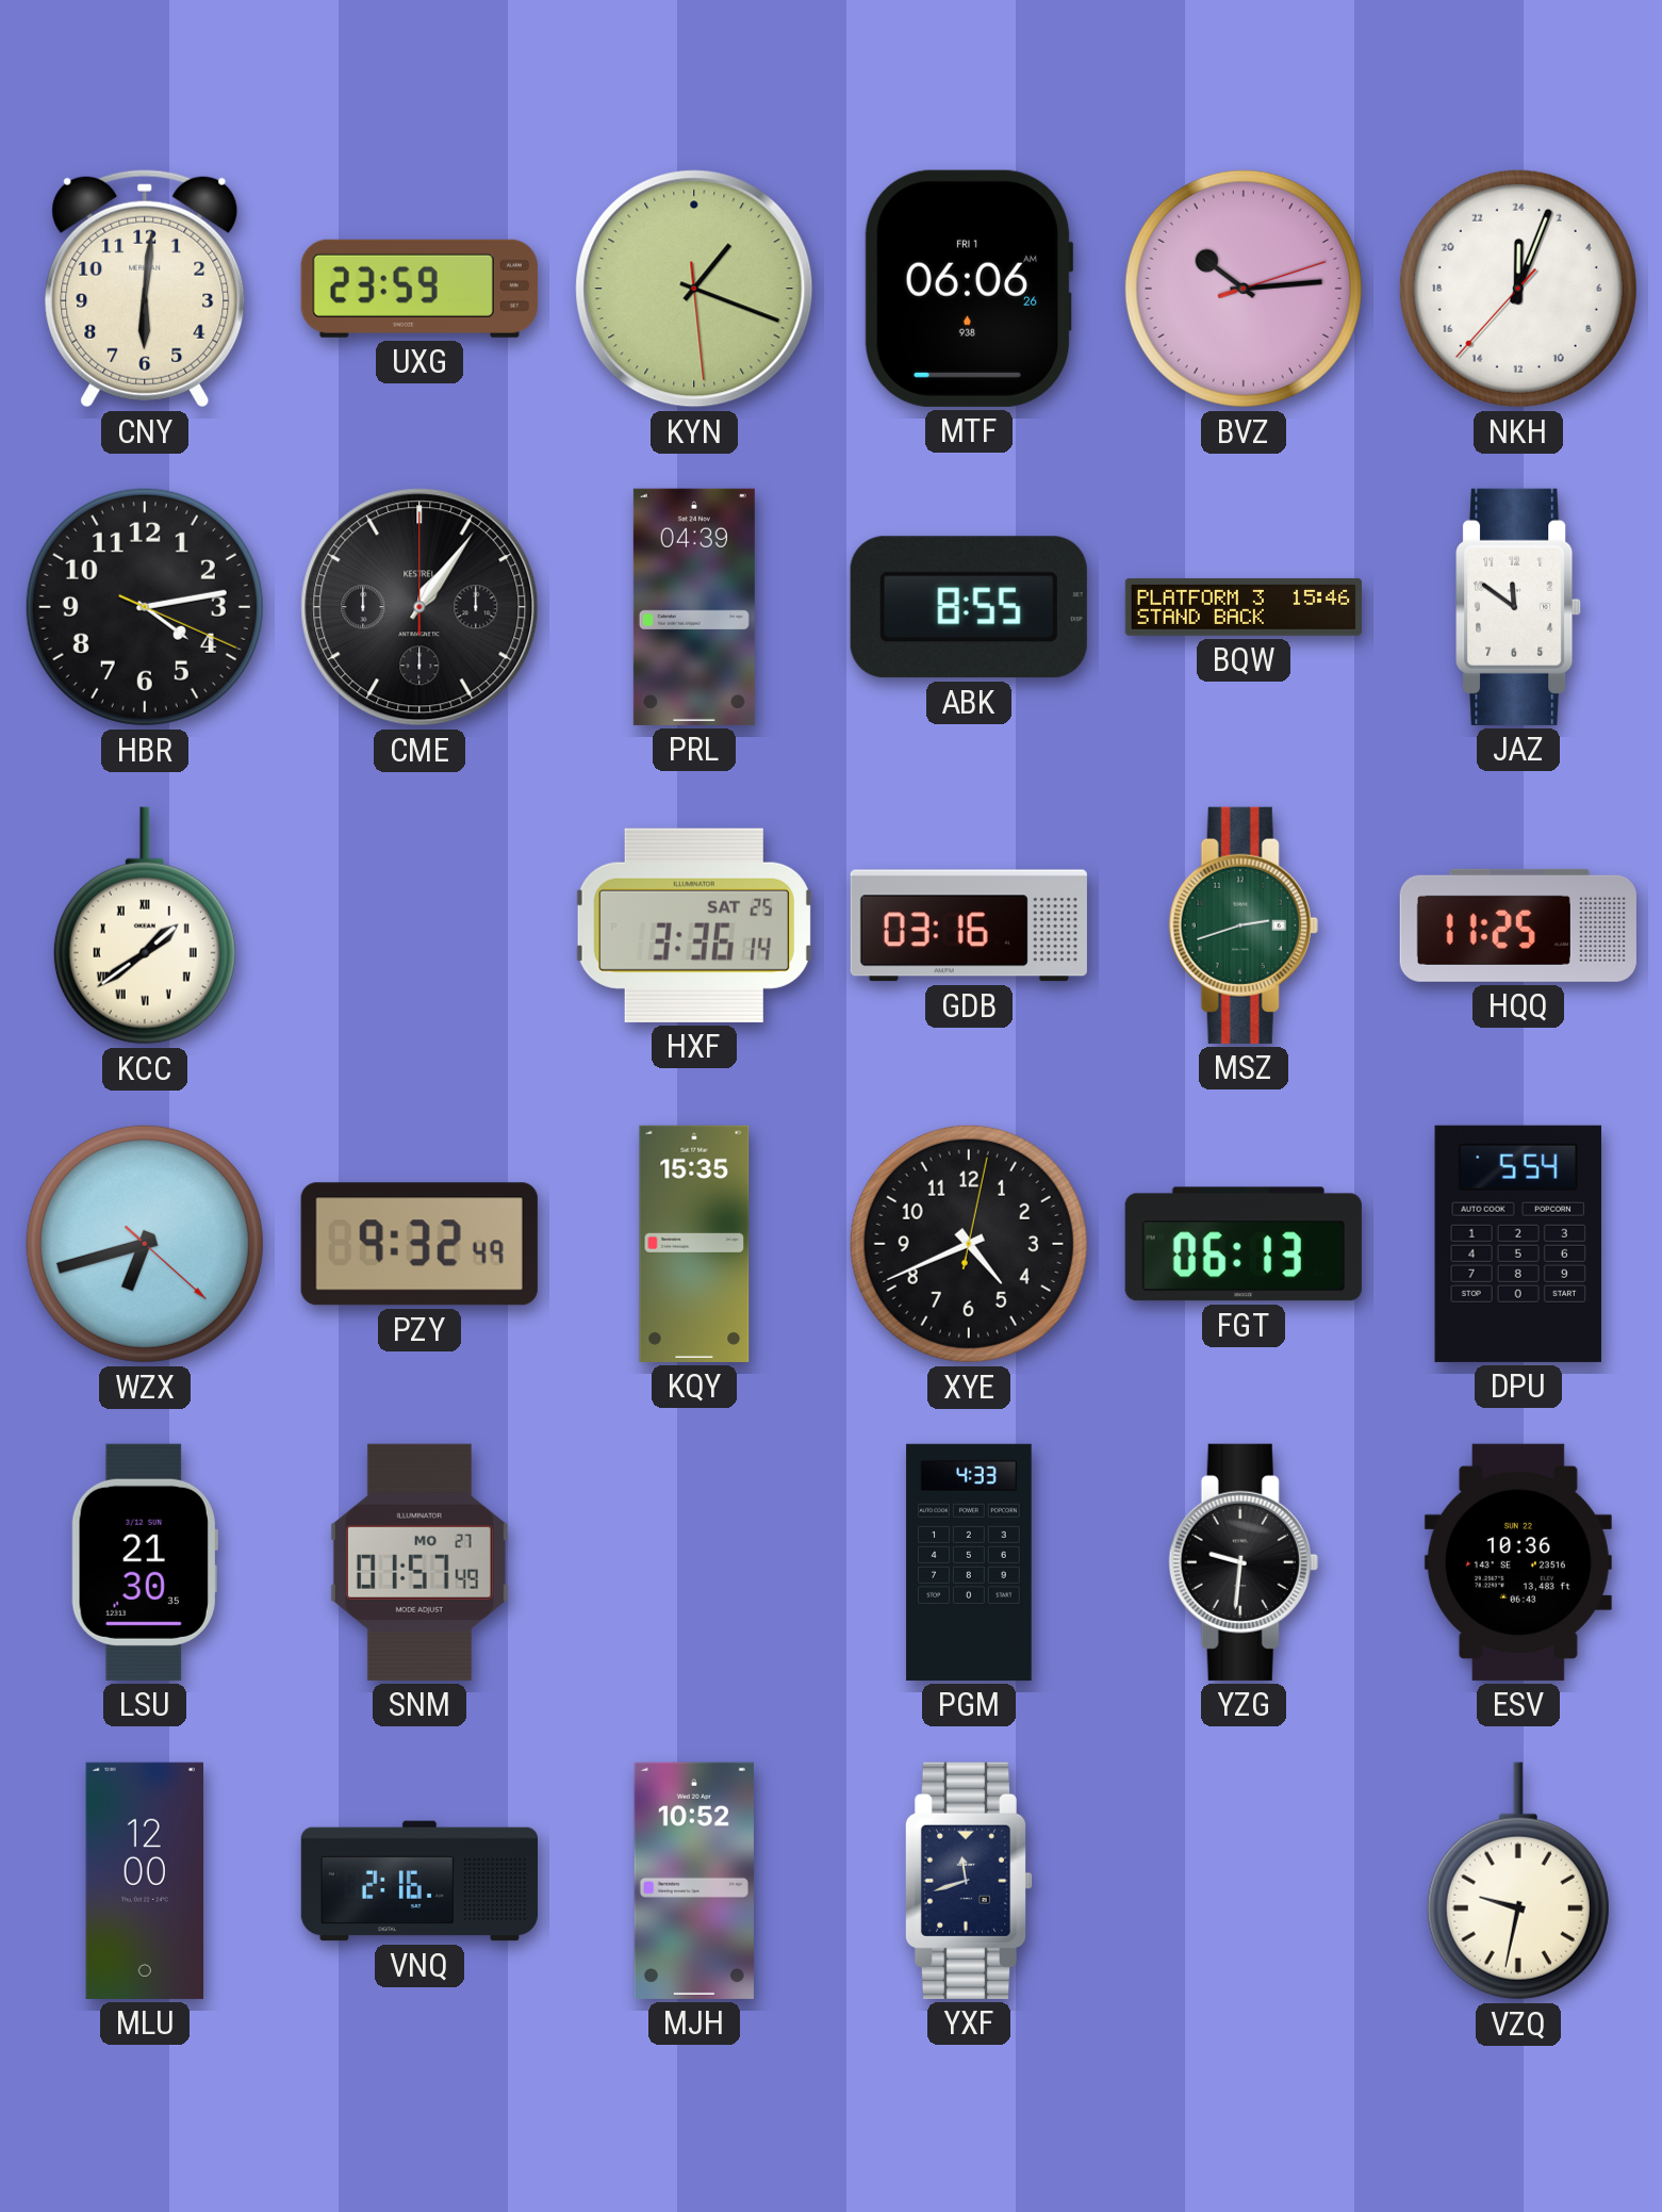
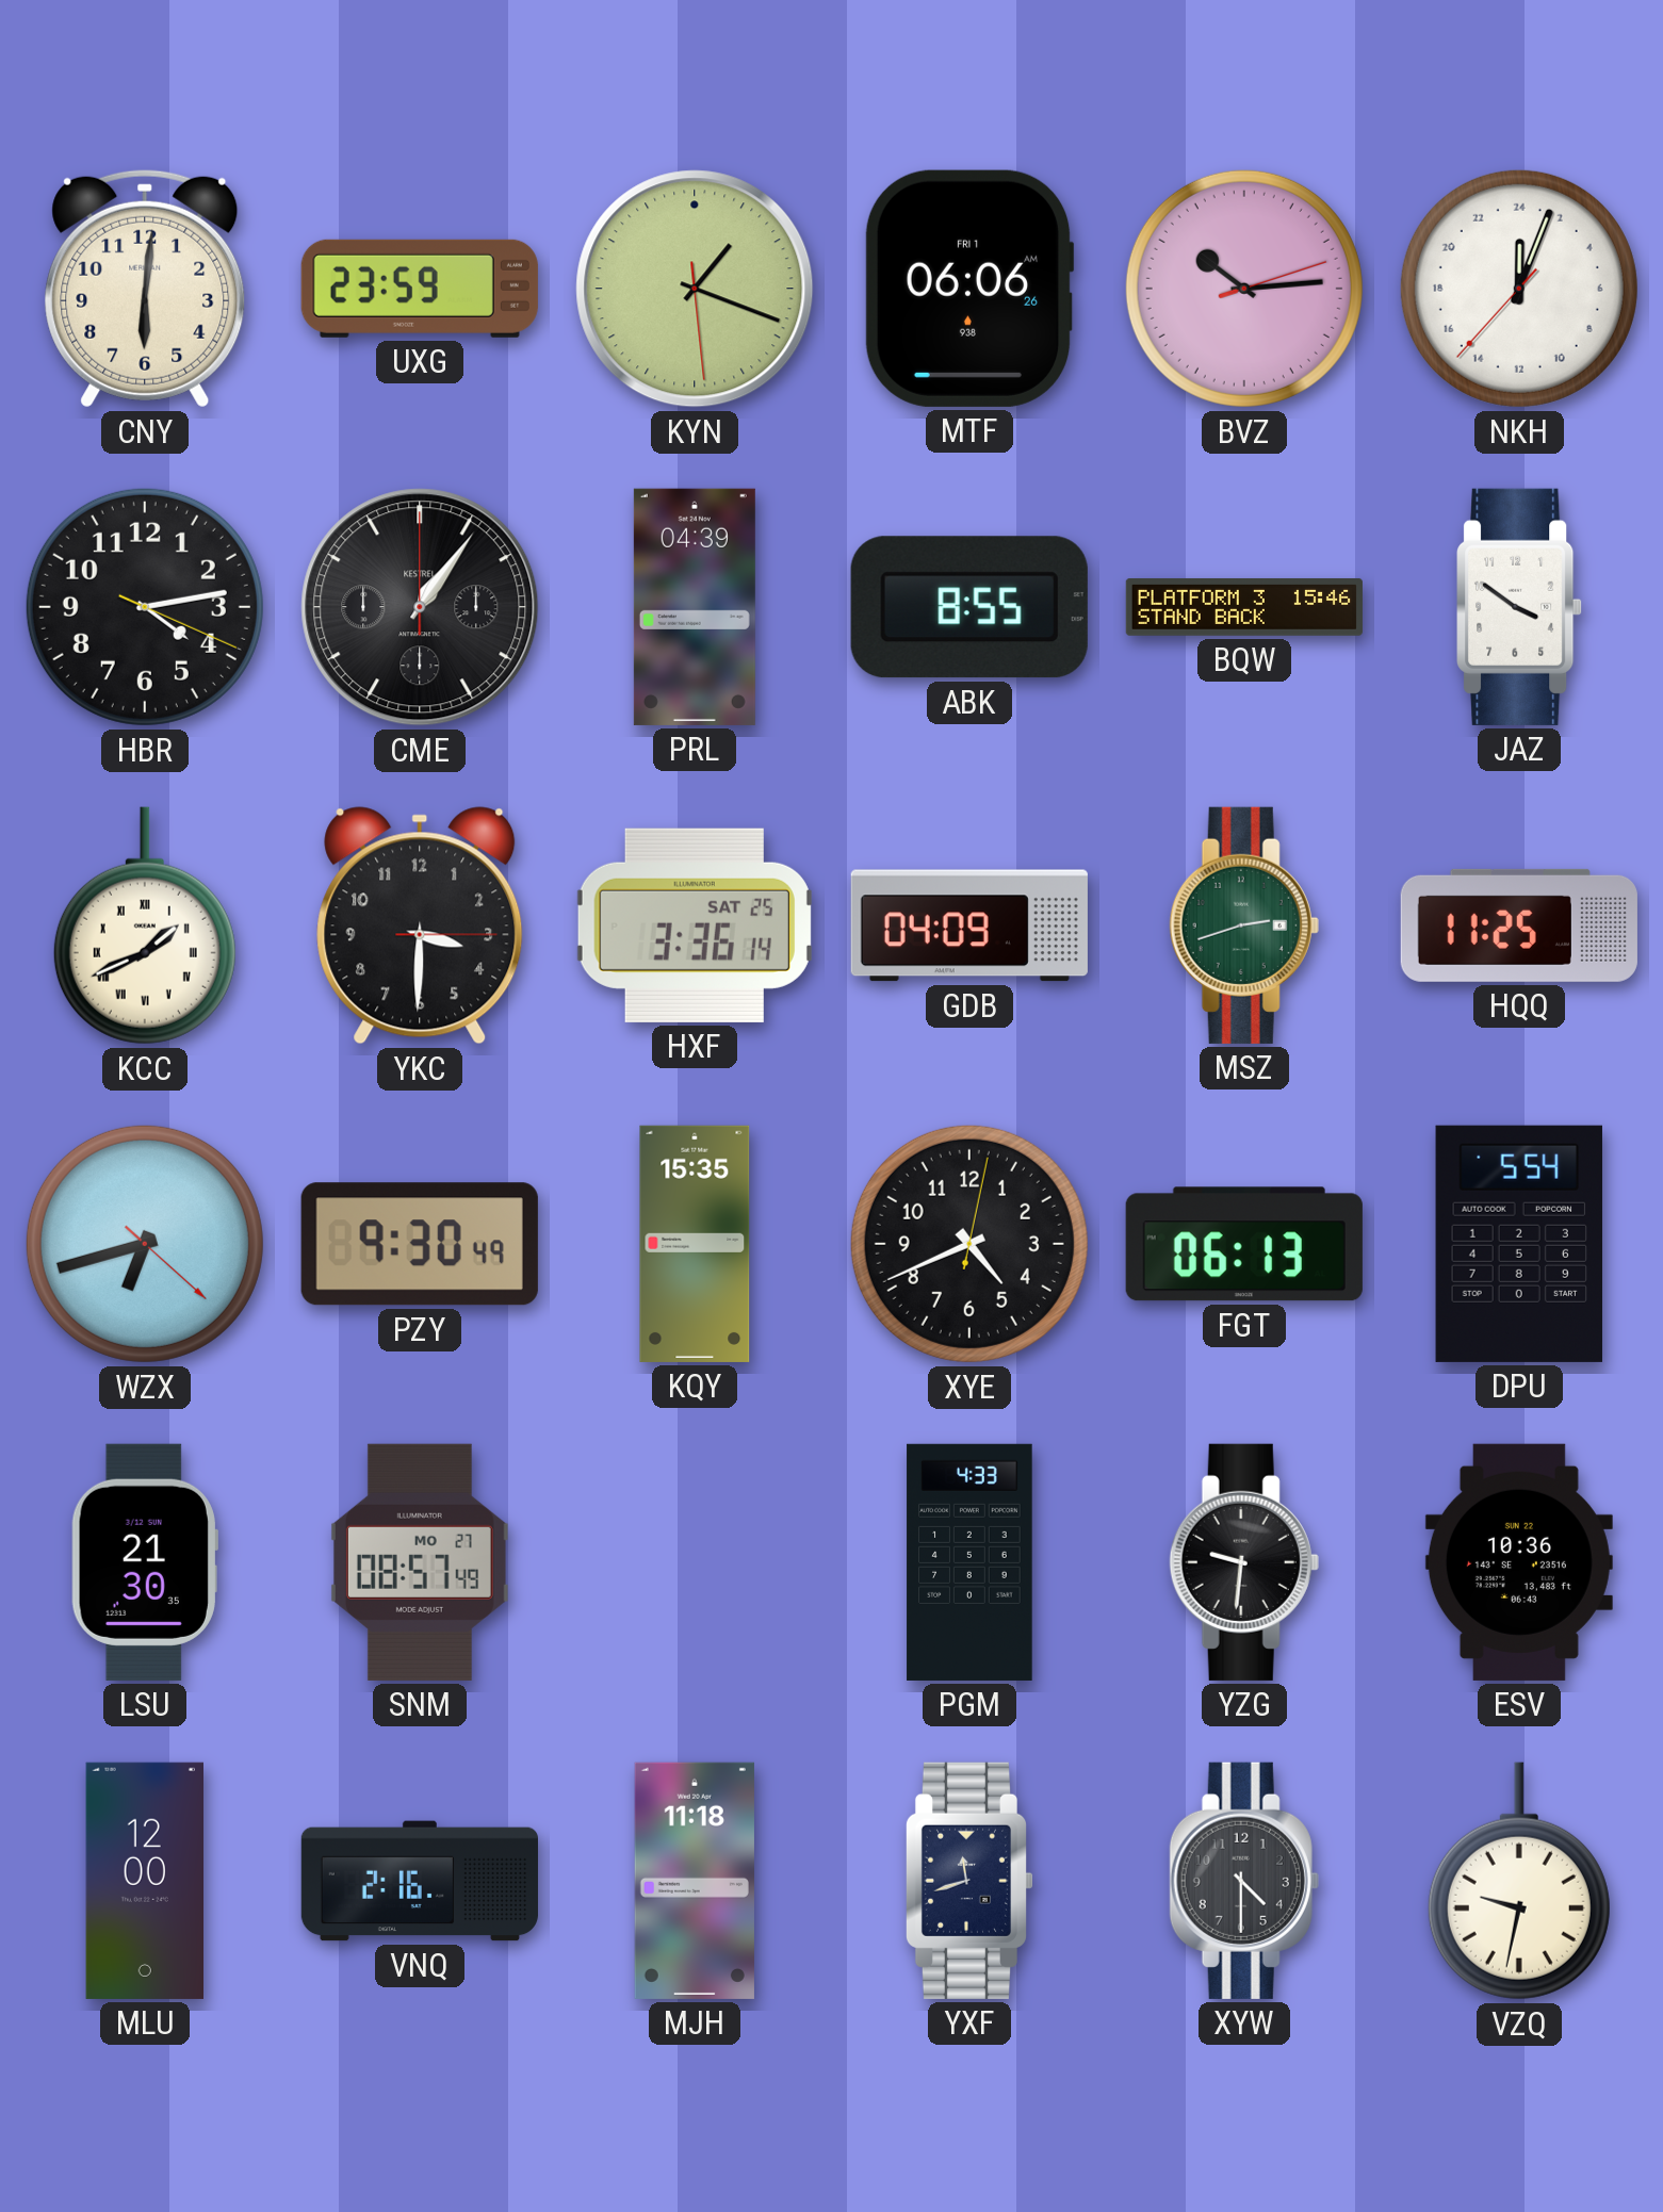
JAZ: 11:51 -> 3:51 (1520, 607)
KCC: 1:39 -> 1:41 (145, 925)
YKC: none -> 3:30 (420, 925)
GDB: 03:16 -> 04:09 (969, 925)
PZY: 9:32 -> 9:30 (420, 1244)
SNM: 01:57 -> 08:57 (420, 1562)
MJH: 10:52 -> 11:18 (695, 1881)
XYW: none -> 4:30 (1244, 1881)
